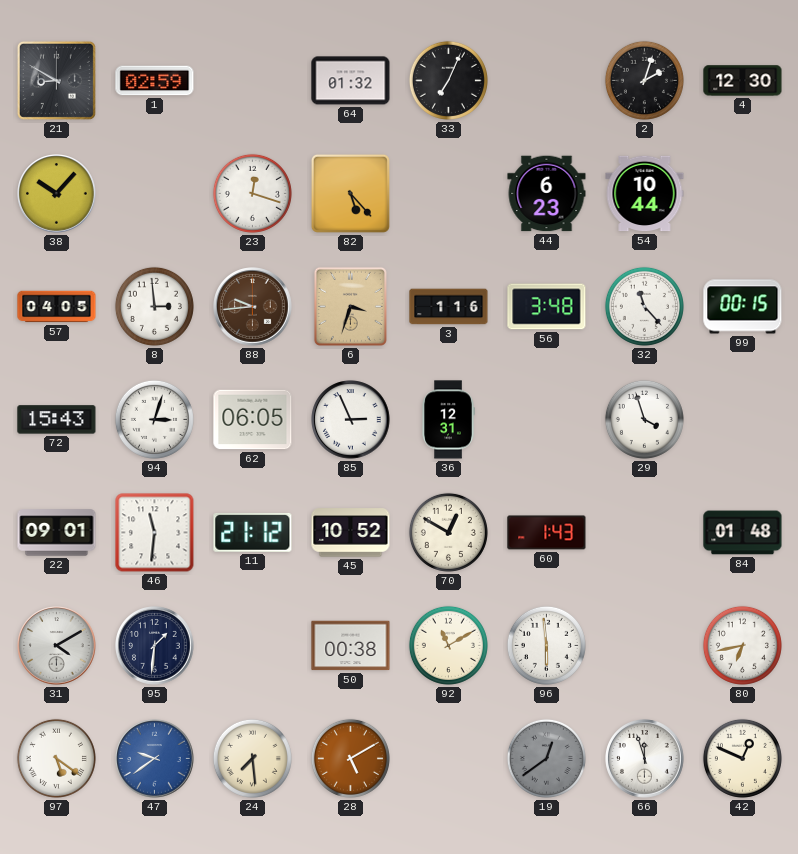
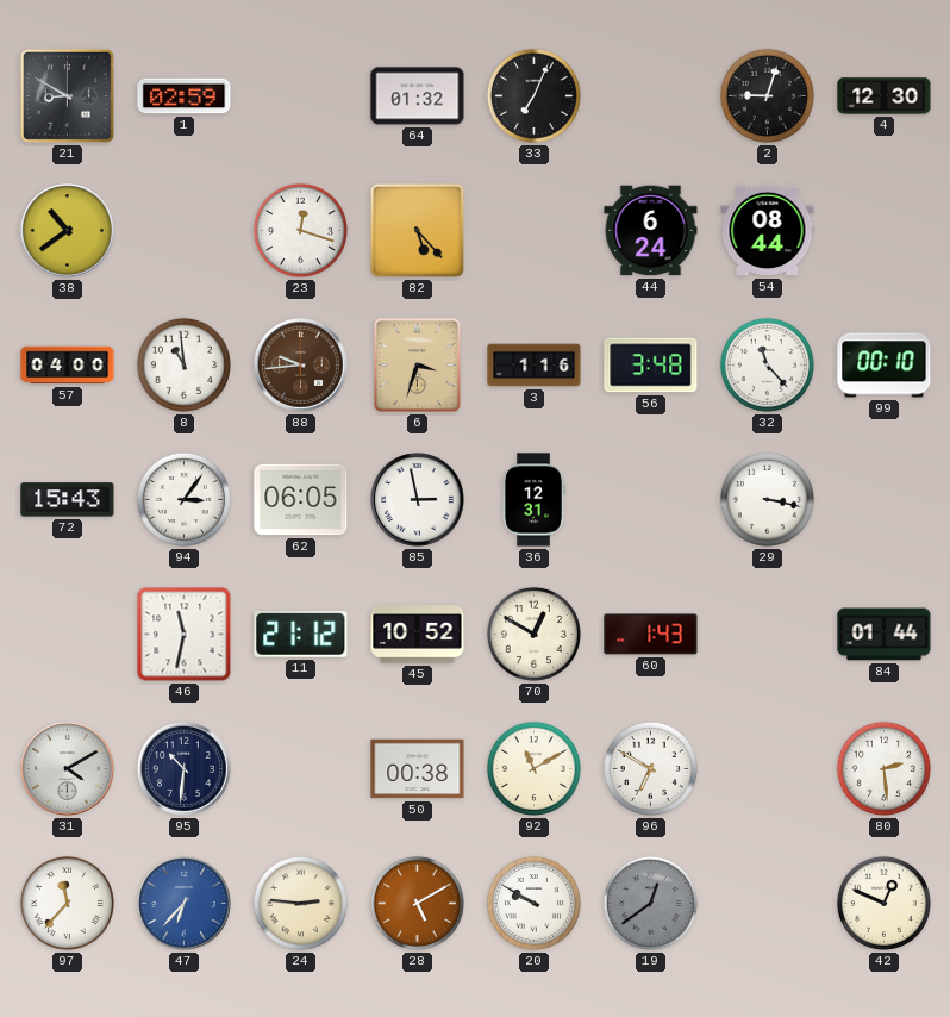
2: 2:03 -> 9:03 (767, 95)
38: 10:07 -> 10:39 (68, 231)
44: 6:23 -> 6:24 (651, 231)
54: 10:44 -> 08:44 (768, 231)
57: 04:05 -> 04:00 (68, 366)
8: 2:59 -> 10:59 (183, 364)
99: 00:15 -> 00:10 (885, 366)
94: 3:03 -> 3:06 (183, 499)
85: 2:56 -> 2:58 (418, 500)
29: 3:57 -> 3:17 (767, 499)
22: 09:01 -> none (57, 533)
46: 11:31 -> 11:32 (185, 635)
84: 01:48 -> 01:44 (885, 635)
95: 1:31 -> 10:31 (185, 769)
96: 5:59 -> 6:50 (650, 768)
80: 6:43 -> 2:29 (883, 768)
97: 5:21 -> 11:37 (67, 903)
47: 9:39 -> 6:37 (185, 904)
24: 7:29 -> 2:46 (300, 903)
20: none -> 9:50 (533, 903)
66: 11:57 -> none (645, 759)
